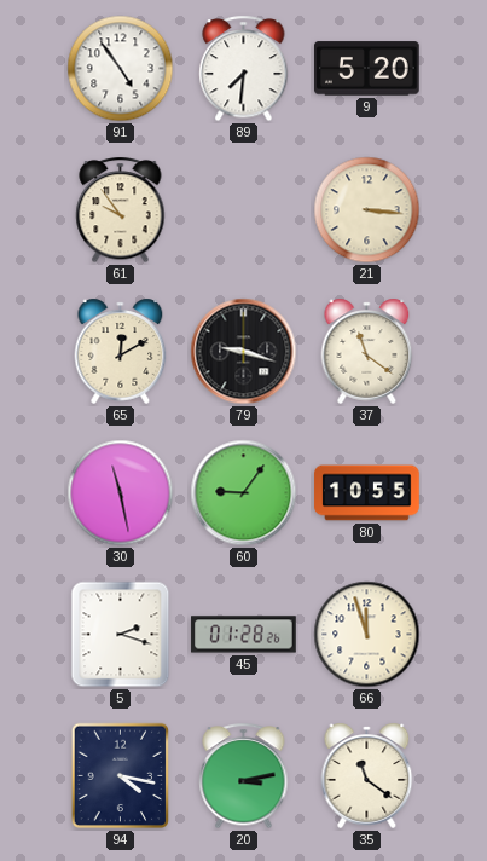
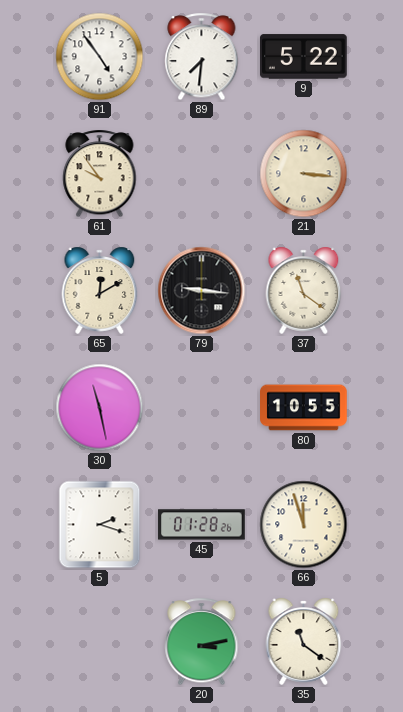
9: 5:20 -> 5:22 (304, 57)
79: 9:18 -> 9:16 (202, 291)
60: 9:06 -> none (244, 493)
94: 4:17 -> none (120, 776)
